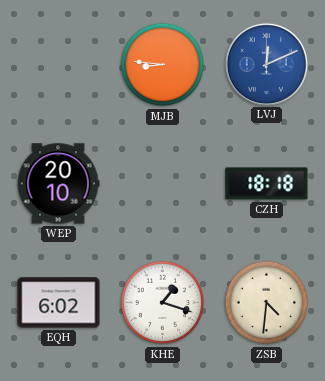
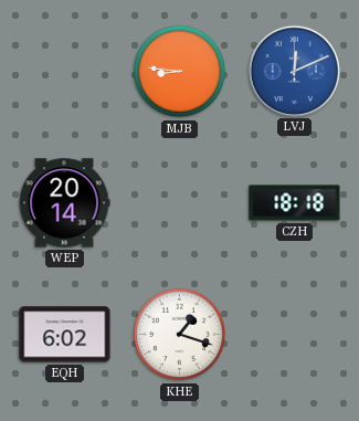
WEP: 20:10 -> 20:14 (64, 203)
ZSB: 4:31 -> none (267, 303)
